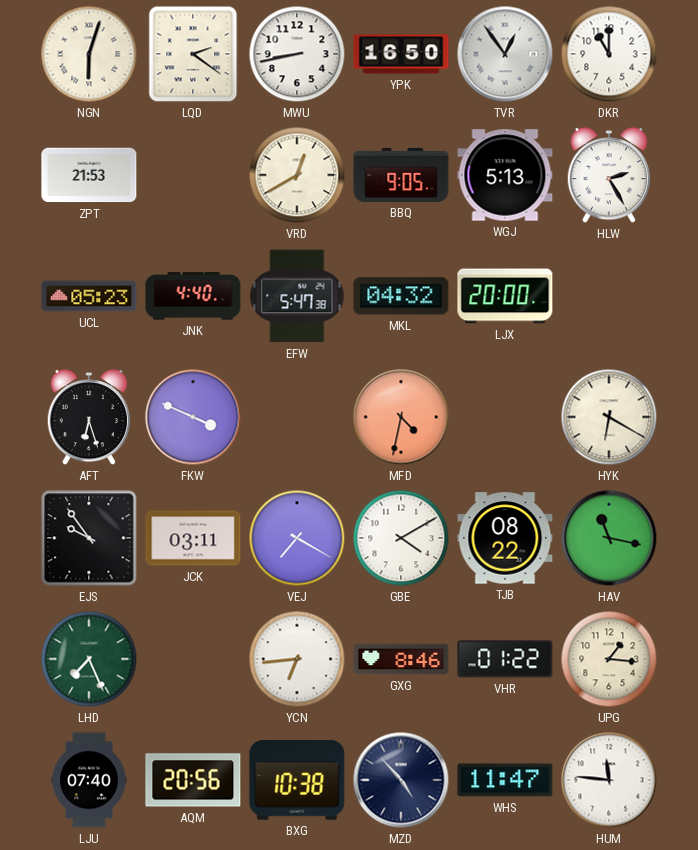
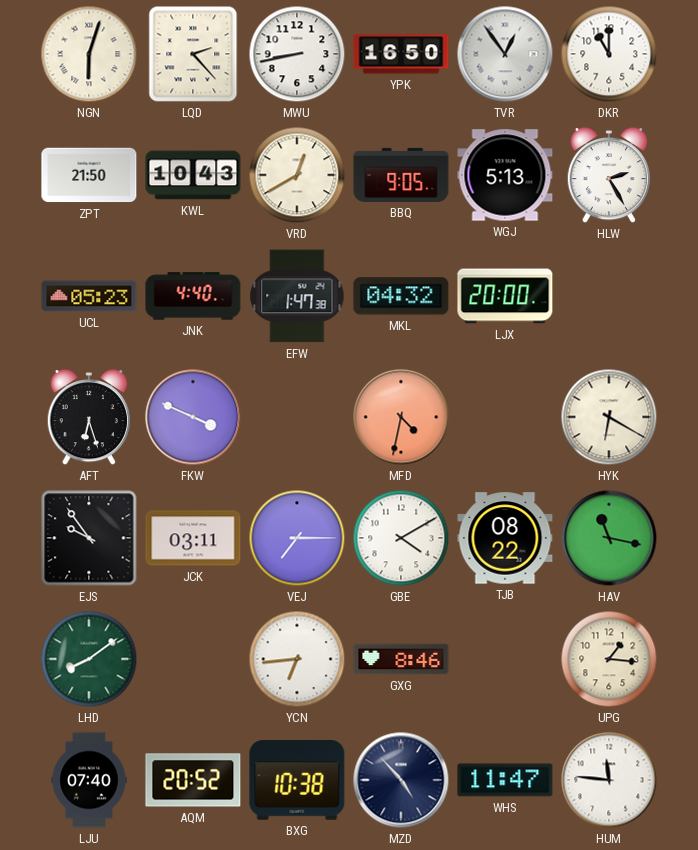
LQD: 2:21 -> 2:23 (193, 54)
ZPT: 21:53 -> 21:50 (89, 175)
KWL: none -> 10:43 (193, 175)
EFW: 5:47 -> 1:47 (297, 296)
VEJ: 7:20 -> 7:15 (297, 538)
LHD: 7:26 -> 8:09 (89, 659)
VHR: 01:22 -> none (505, 659)
AQM: 20:56 -> 20:52 (193, 780)
